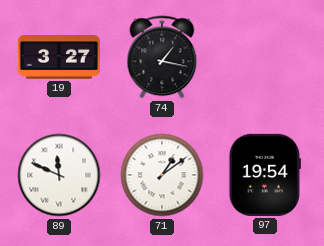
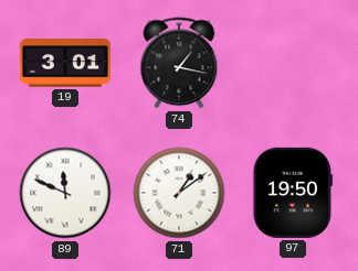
19: 3:27 -> 3:01 (65, 63)
97: 19:54 -> 19:50 (293, 193)
